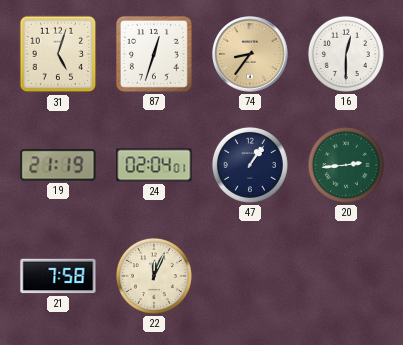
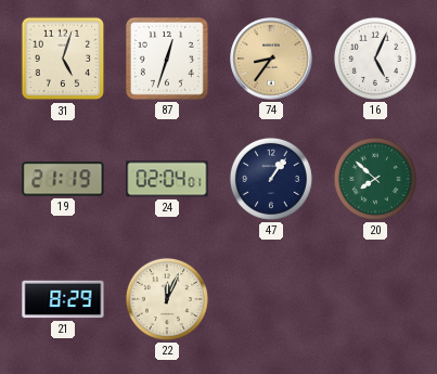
16: 12:30 -> 5:04 (375, 59)
20: 2:44 -> 7:52 (375, 179)
21: 7:58 -> 8:29 (63, 299)
